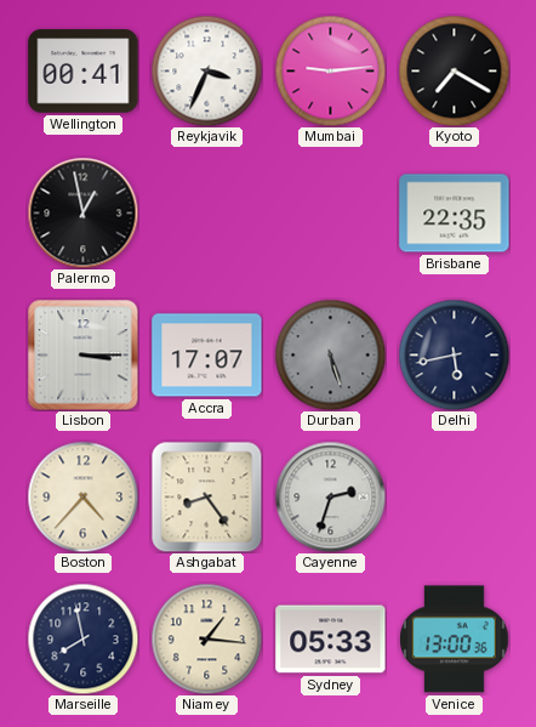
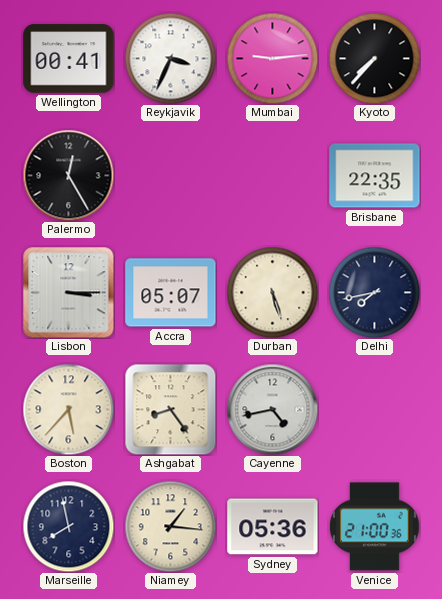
Kyoto: 7:20 -> 7:37 (374, 58)
Palermo: 12:58 -> 12:25 (68, 175)
Accra: 17:07 -> 05:07 (171, 293)
Durban dial: grey -> cream (272, 292)
Delhi: 5:43 -> 7:43 (374, 292)
Boston: 4:37 -> 5:37 (68, 409)
Cayenne: 2:33 -> 4:43 (272, 409)
Sydney: 05:33 -> 05:36 (273, 527)
Venice: 13:00 -> 21:00 (374, 527)
